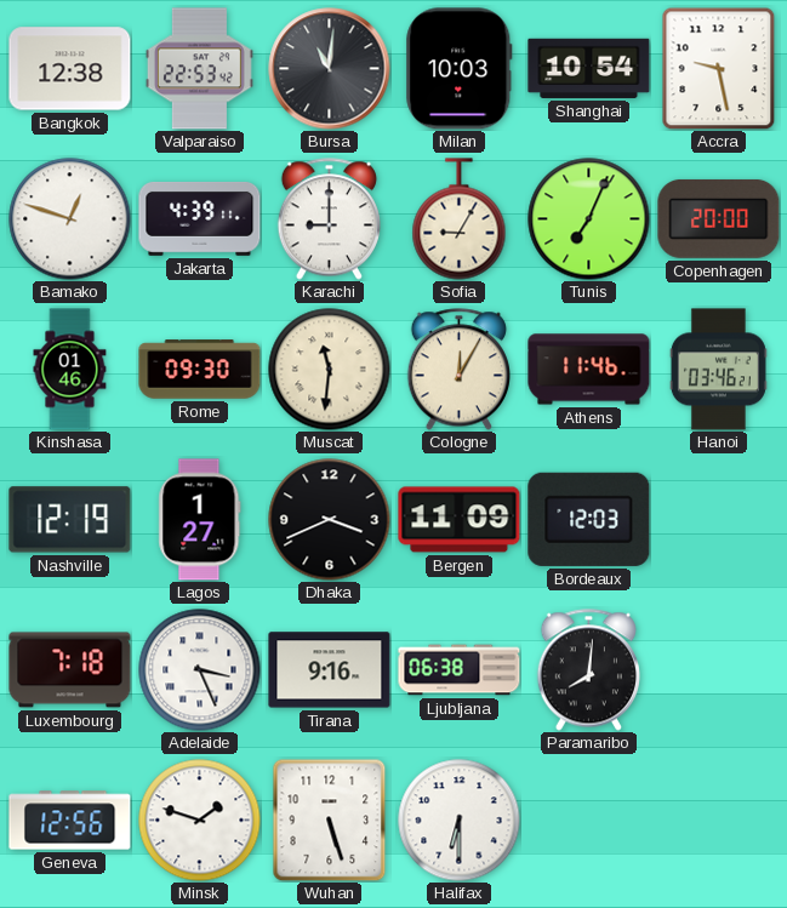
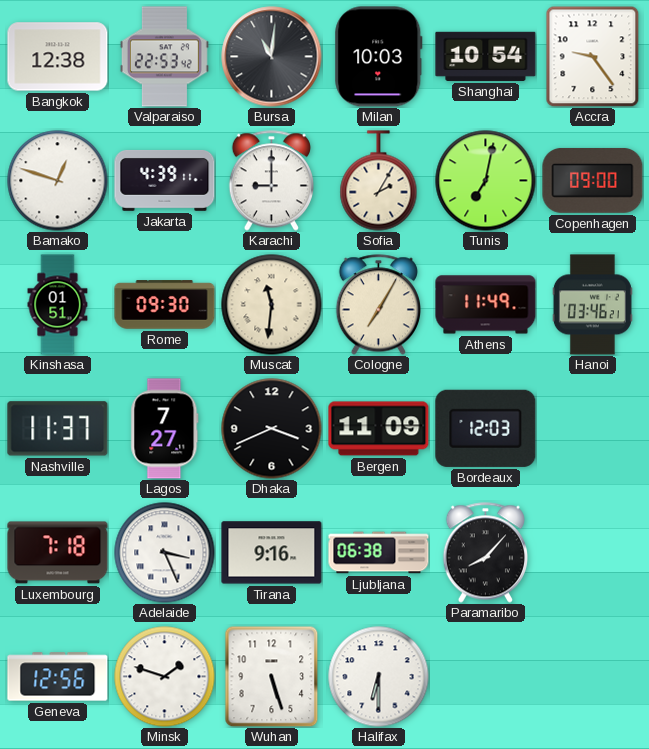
Accra: 9:28 -> 9:24 (593, 56)
Sofia: 9:05 -> 2:05 (379, 181)
Tunis: 7:04 -> 7:02 (486, 181)
Copenhagen: 20:00 -> 09:00 (593, 180)
Kinshasa: 01:46 -> 01:51 (58, 305)
Cologne: 12:05 -> 7:05 (378, 305)
Athens: 11:46 -> 11:49 (486, 305)
Nashville: 12:19 -> 11:37 (58, 429)
Lagos: 1:27 -> 7:27 (165, 429)
Paramaribo: 8:01 -> 8:07 (485, 553)
